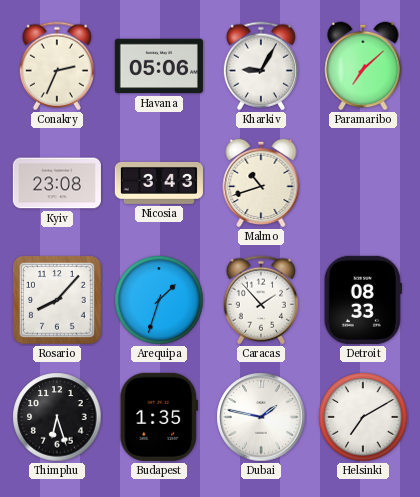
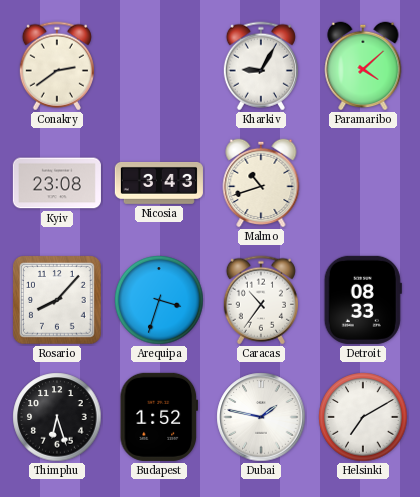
Conakry: 2:34 -> 2:39 (57, 66)
Havana: 05:06 -> none (159, 66)
Paramaribo: 7:08 -> 4:08 (363, 66)
Arequipa: 1:33 -> 3:33 (159, 300)
Caracas: 1:53 -> 10:36 (261, 300)
Budapest: 1:35 -> 1:52 (158, 417)
